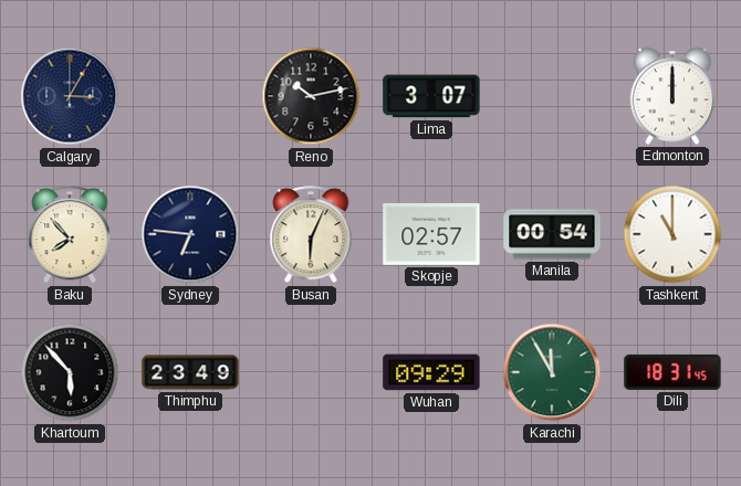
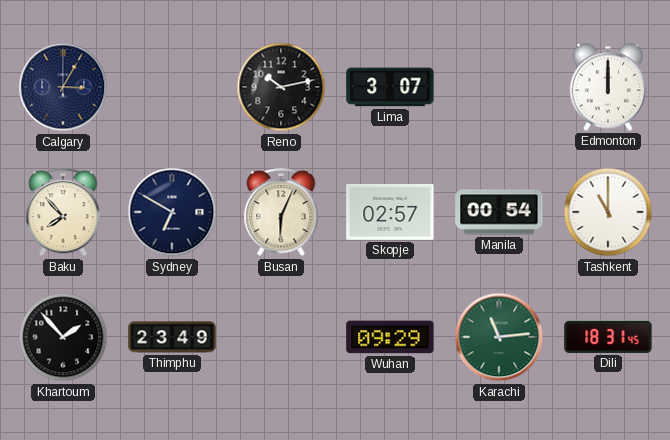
Sydney: 6:46 -> 6:50 (172, 212)
Khartoum: 5:53 -> 1:53 (63, 337)
Karachi: 11:55 -> 11:14 (499, 337)
